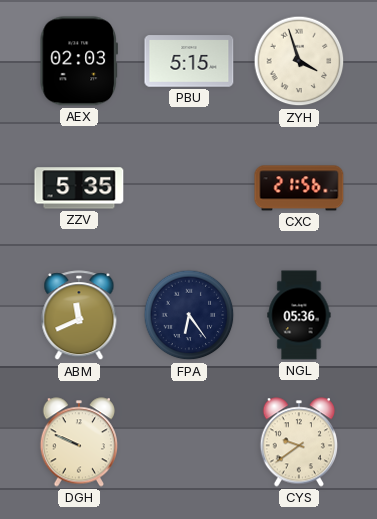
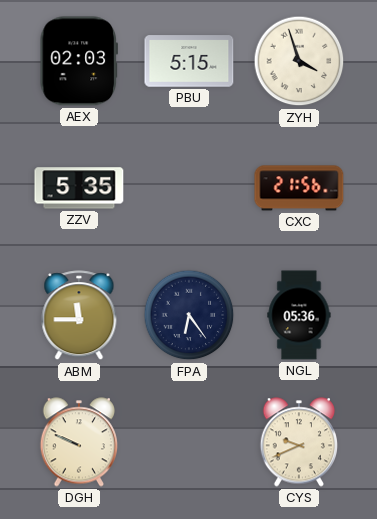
ABM: 11:41 -> 11:45 (79, 316)
CYS: 9:39 -> 9:41 (298, 442)
